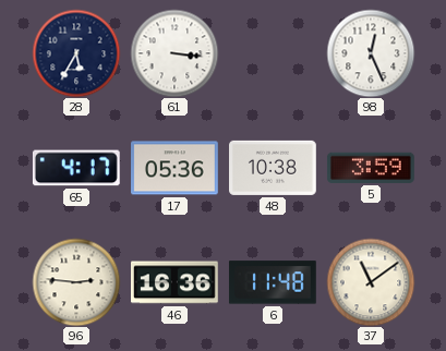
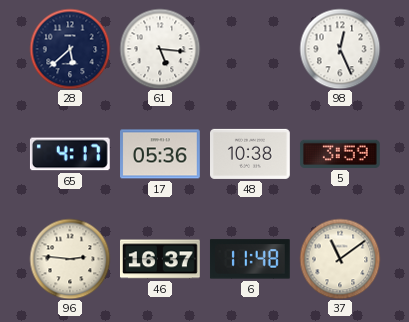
28: 5:35 -> 5:38 (70, 49)
61: 3:16 -> 5:16 (160, 49)
46: 16:36 -> 16:37 (161, 259)
